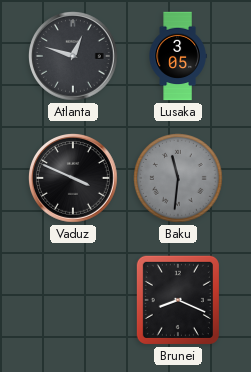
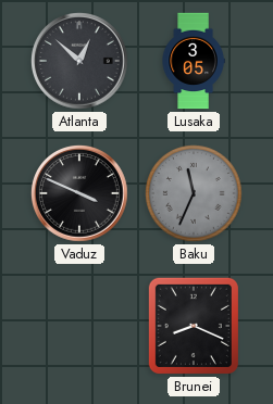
Atlanta: 12:48 -> 12:52 (80, 62)
Baku: 11:31 -> 11:34 (195, 194)
